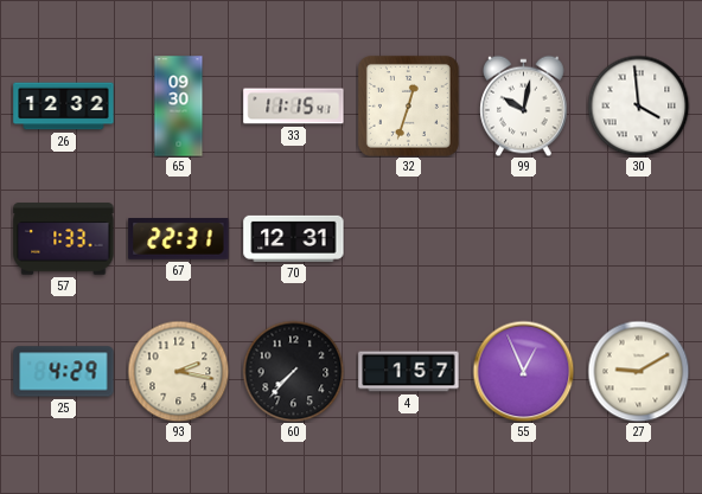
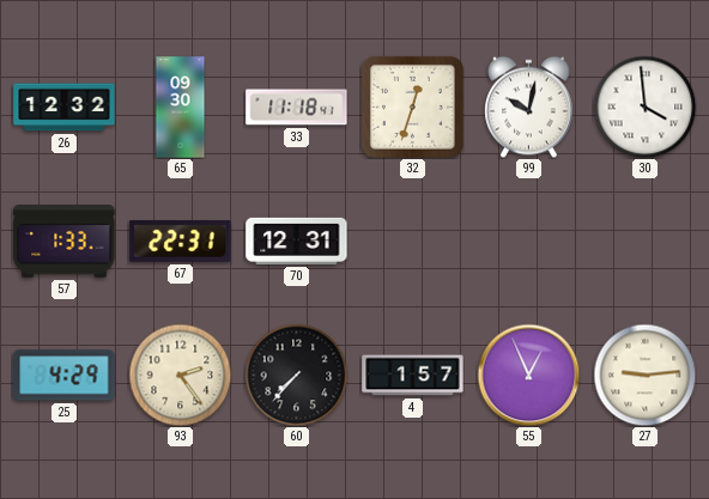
33: 11:15 -> 11:18 (297, 108)
93: 2:17 -> 2:24 (180, 375)
27: 9:10 -> 9:14 (644, 375)
